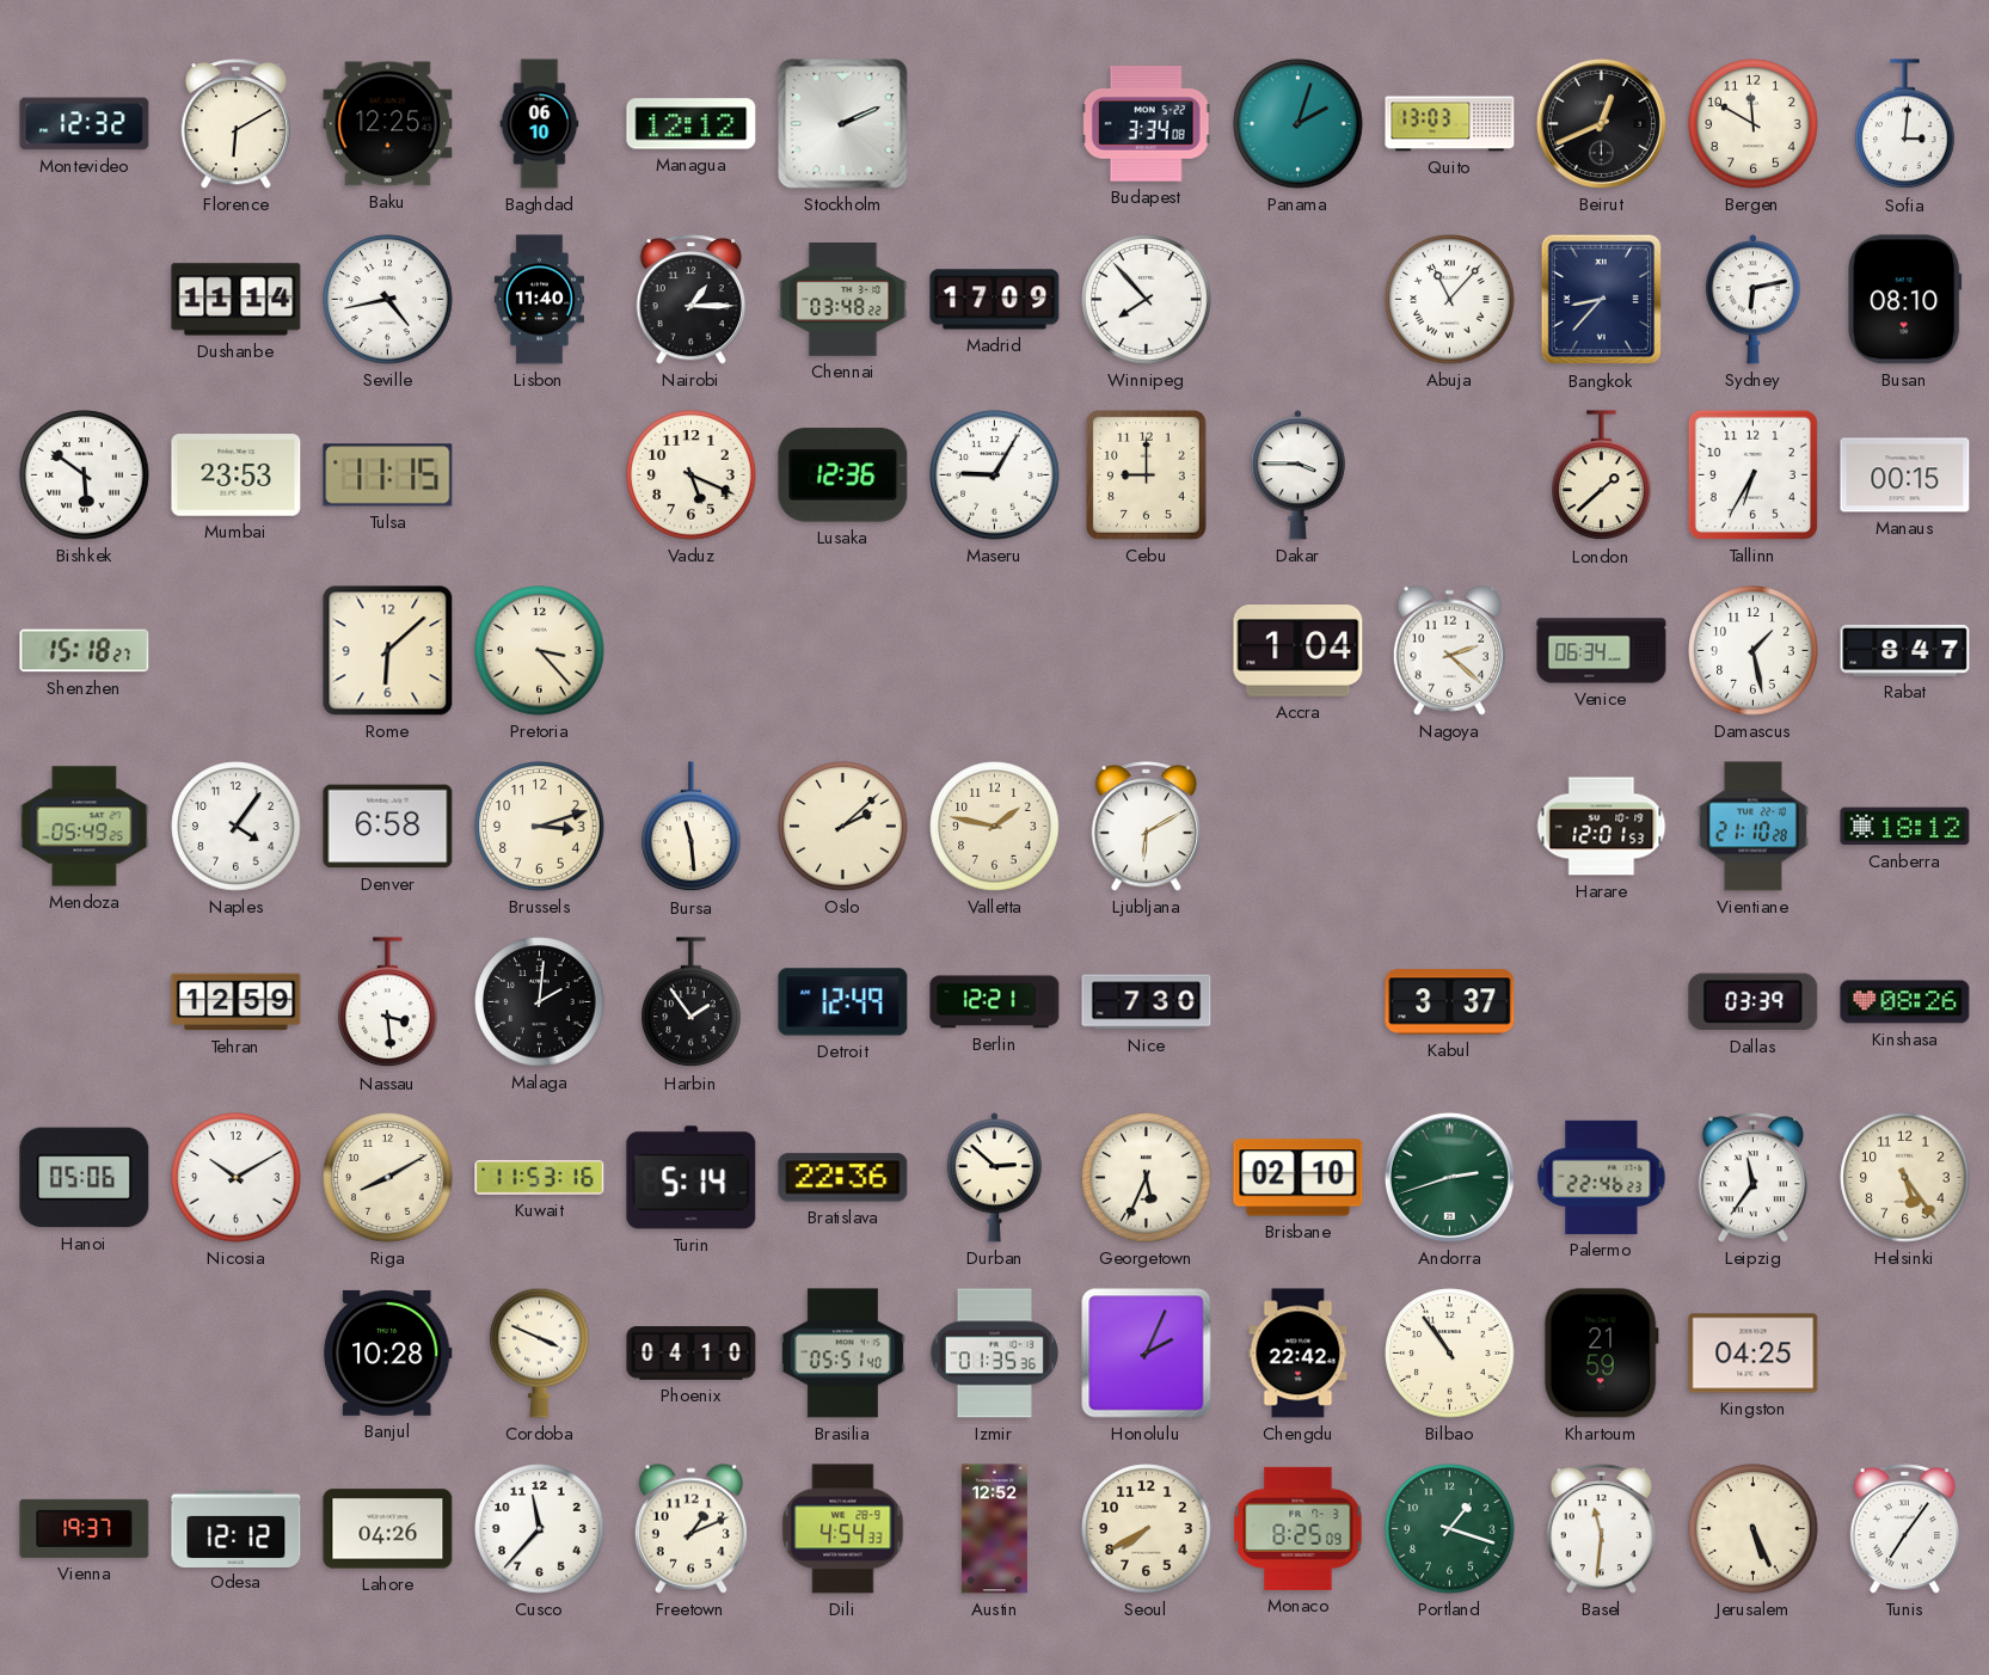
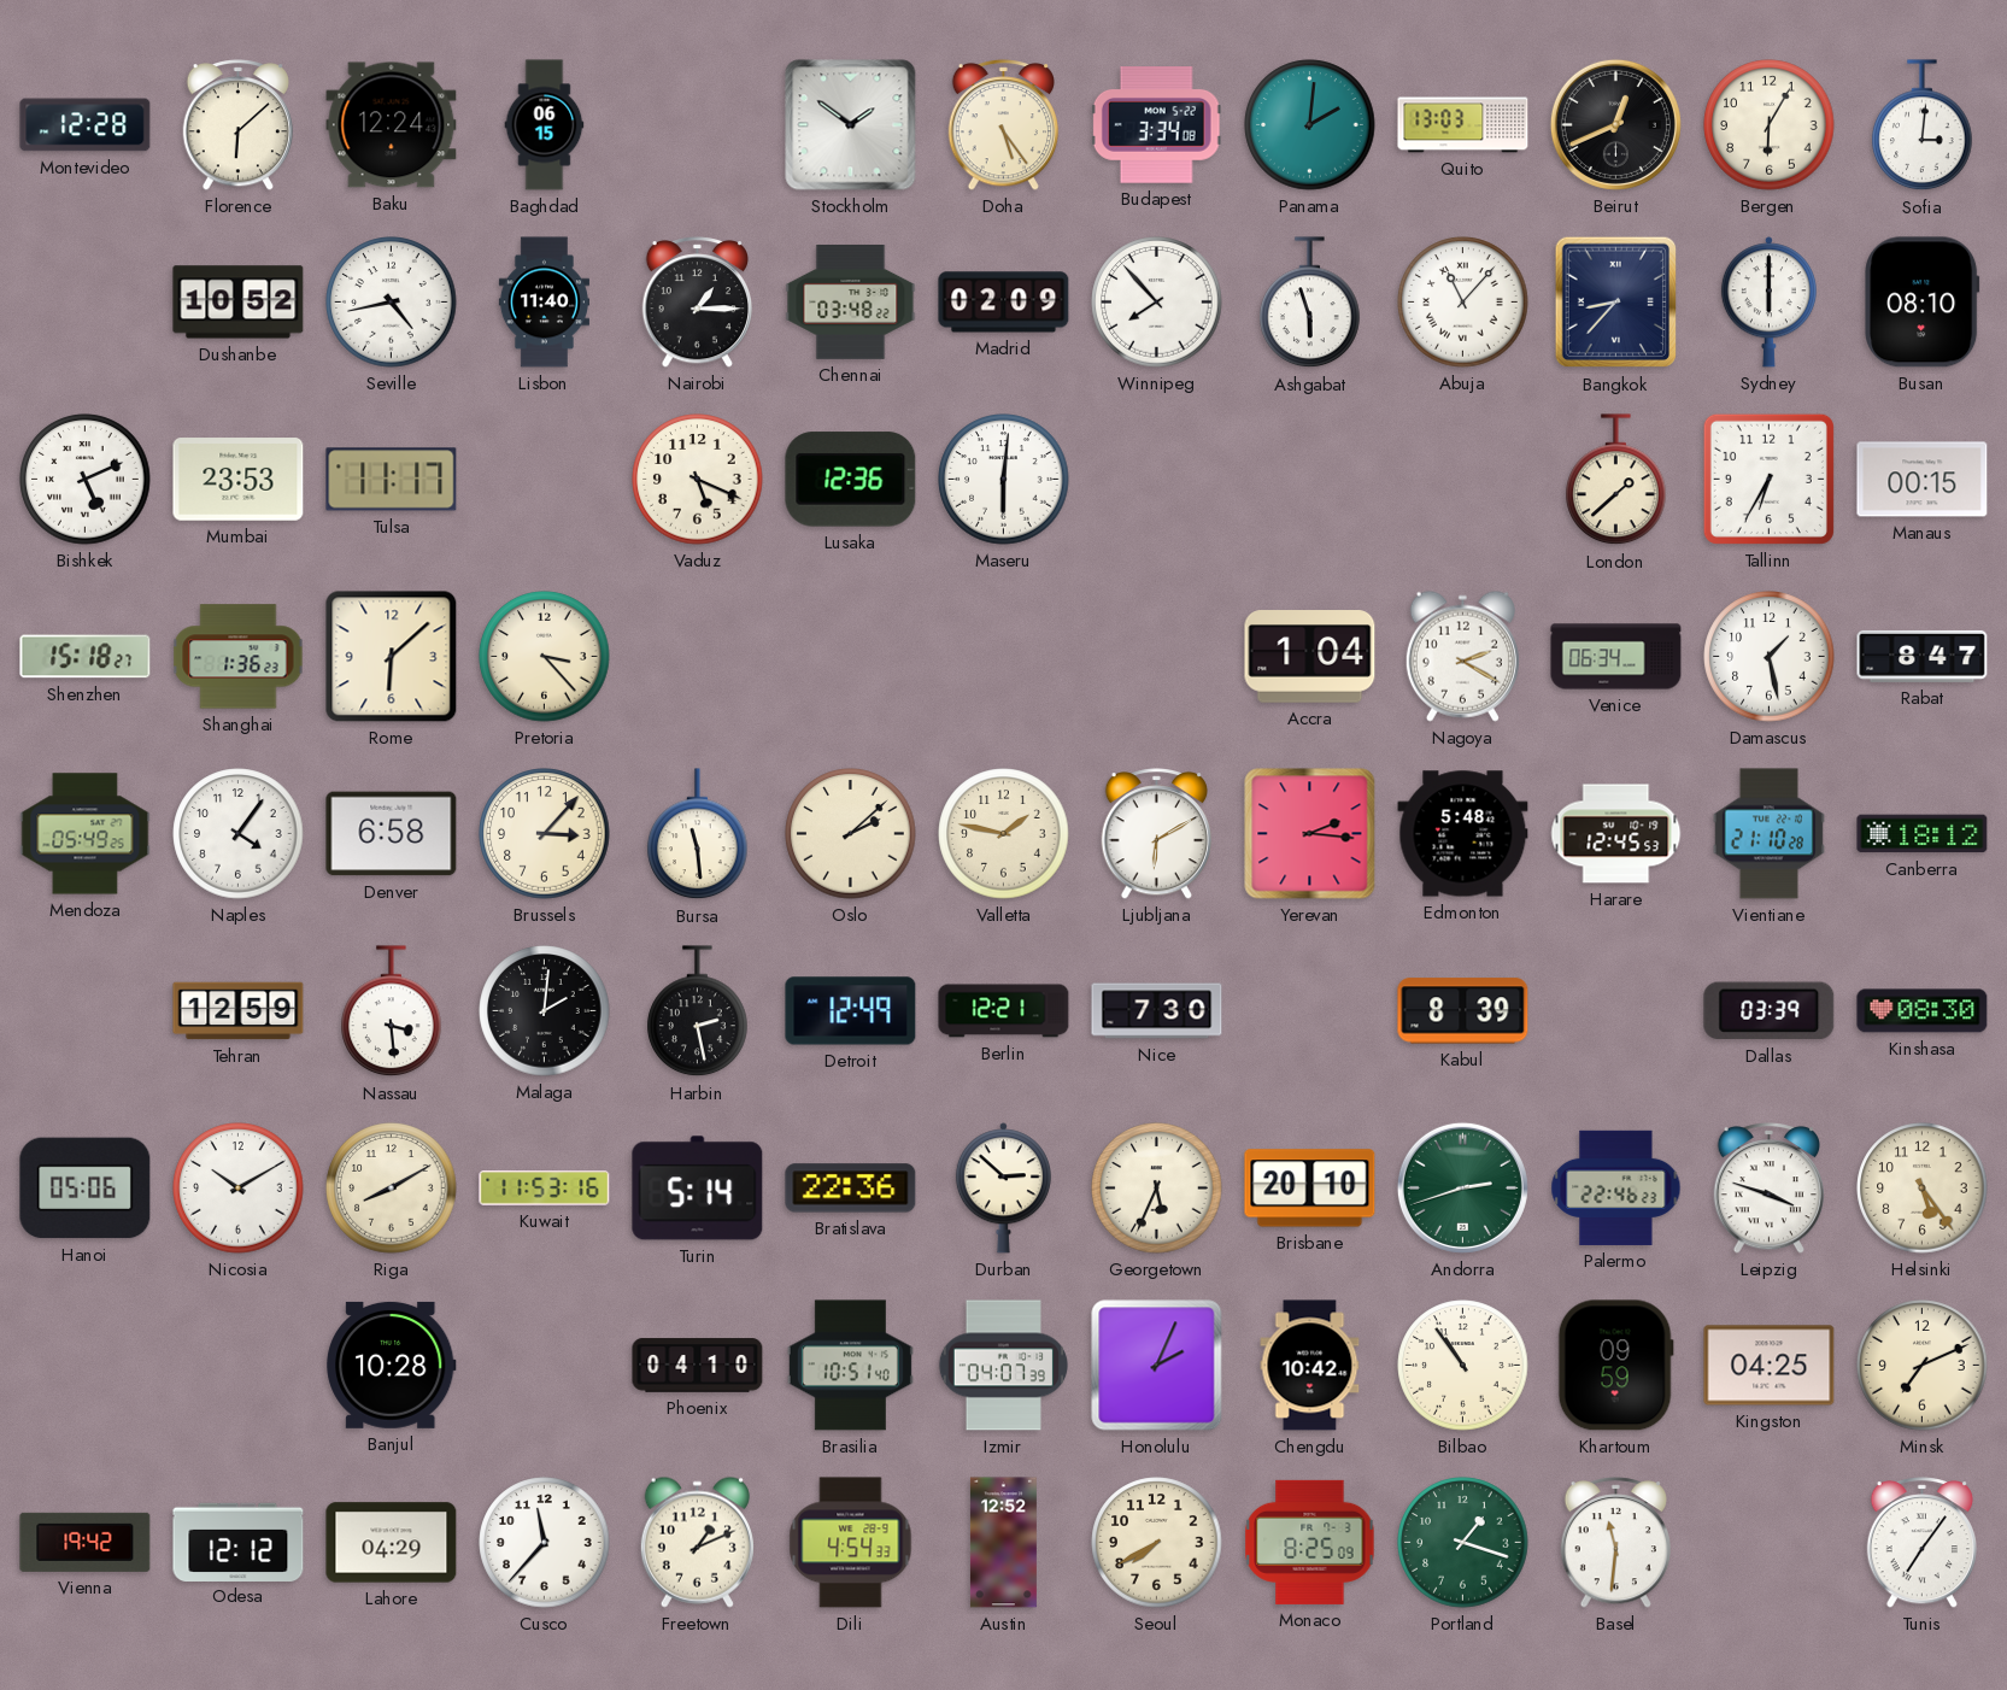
Montevideo: 12:32 -> 12:28 (86, 125)
Florence: 6:10 -> 6:08 (237, 125)
Baku: 12:25 -> 12:24 (392, 125)
Baghdad: 06:10 -> 06:15 (545, 125)
Managua: 12:12 -> none (692, 124)
Stockholm: 2:11 -> 1:51 (851, 125)
Doha: none -> 5:24 (1003, 125)
Panama: 2:03 -> 2:01 (1310, 125)
Bergen: 11:50 -> 6:05 (1770, 125)
Dushanbe: 11:14 -> 10:52 (239, 303)
Madrid: 17:09 -> 02:09 (1004, 303)
Ashgabat: none -> 5:57 (1310, 303)
Sydney: 6:13 -> 6:00 (1768, 303)
Bishkek: 5:51 -> 5:11 (86, 480)
Tulsa: 11:15 -> 11:17 (392, 480)
Maseru: 9:05 -> 6:01 (1004, 480)
Cebu: 9:00 -> none (1146, 474)
Dakar: 3:45 -> none (1297, 475)
Shanghai: none -> 1:36 (239, 657)
Nagoya: 2:22 -> 2:20 (1462, 656)
Brussels: 3:12 -> 3:07 (545, 834)
Yerevan: none -> 2:16 (1310, 834)
Edmonton: none -> 5:48 (1463, 834)
Harare: 12:01 -> 12:45 (1616, 834)
Harbin: 1:54 -> 2:28 (698, 1011)
Kabul: 3:37 -> 8:39 (1463, 1011)
Kinshasa: 08:26 -> 08:30 (1923, 1011)
Brisbane: 02:10 -> 20:10 (1310, 1189)
Leipzig: 11:36 -> 3:48 (1768, 1189)
Cordoba: 3:49 -> none (540, 1352)
Brasilia: 05:51 -> 10:51 (850, 1366)
Izmir: 01:35 -> 04:07 (1004, 1366)
Chengdu: 22:42 -> 10:42 (1310, 1366)
Khartoum: 21:59 -> 09:59 (1615, 1366)
Minsk: none -> 7:11 (1923, 1366)
Vienna: 19:37 -> 19:42 (86, 1542)
Lahore: 04:26 -> 04:29 (392, 1543)
Jerusalem: 5:26 -> none (1754, 1529)
